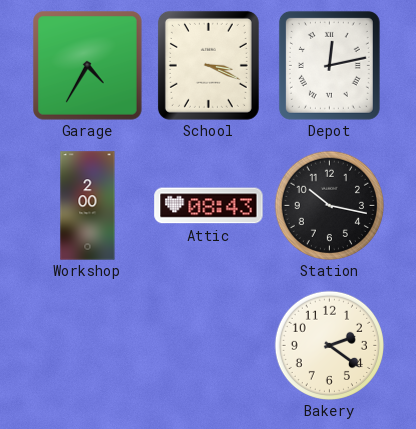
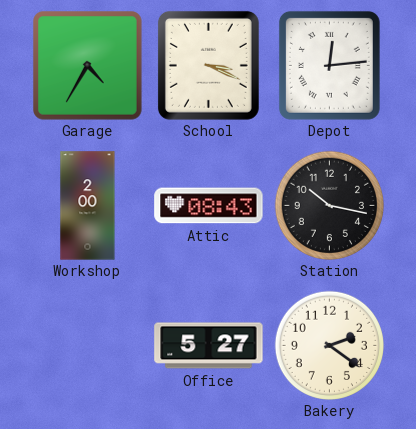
Depot: 12:13 -> 12:14 (329, 65)
Office: none -> 5:27 (209, 346)
